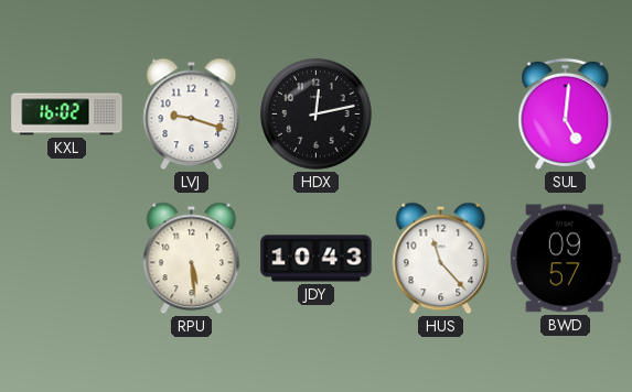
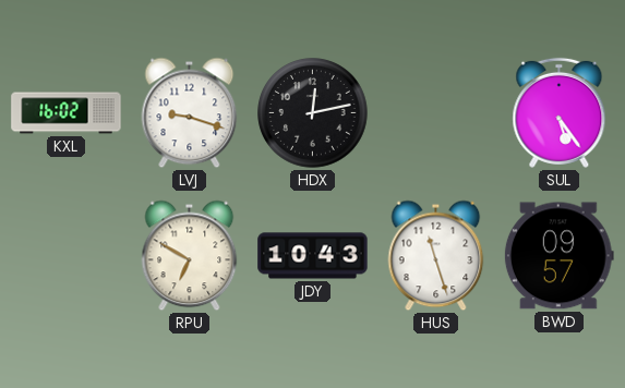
SUL: 5:01 -> 5:24 (560, 112)
RPU: 5:29 -> 6:50 (190, 256)
HUS: 11:23 -> 11:27 (436, 256)
